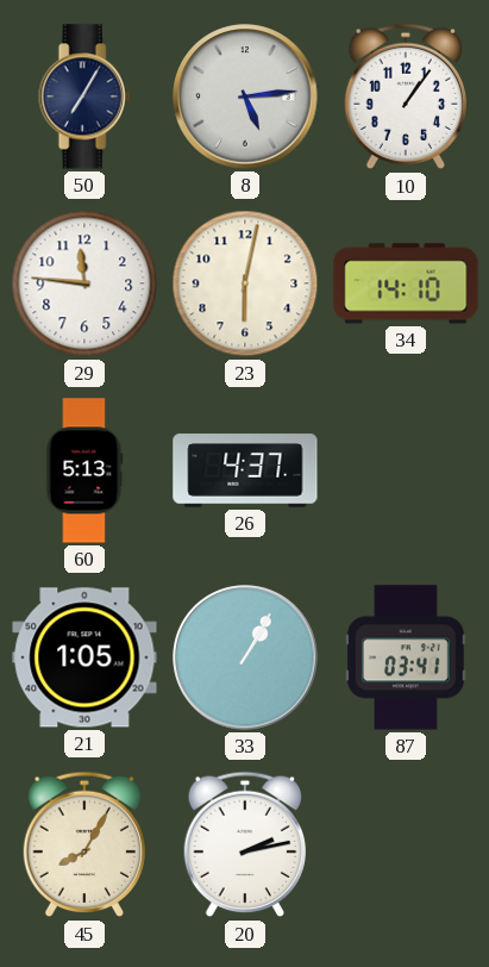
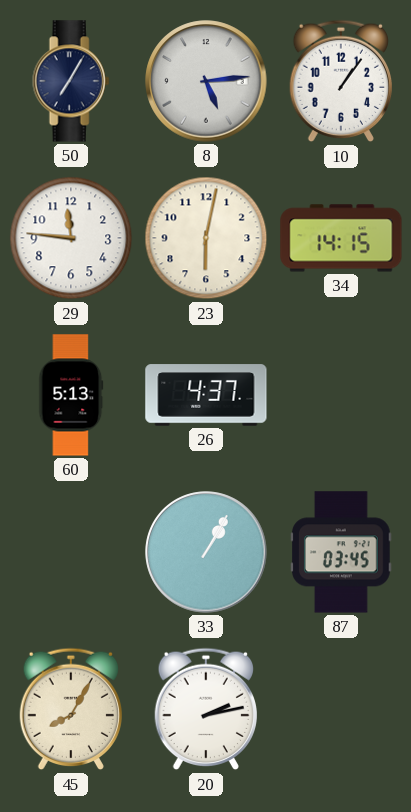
34: 14:10 -> 14:15 (341, 238)
21: 1:05 -> none (84, 657)
87: 03:41 -> 03:45 (341, 552)
